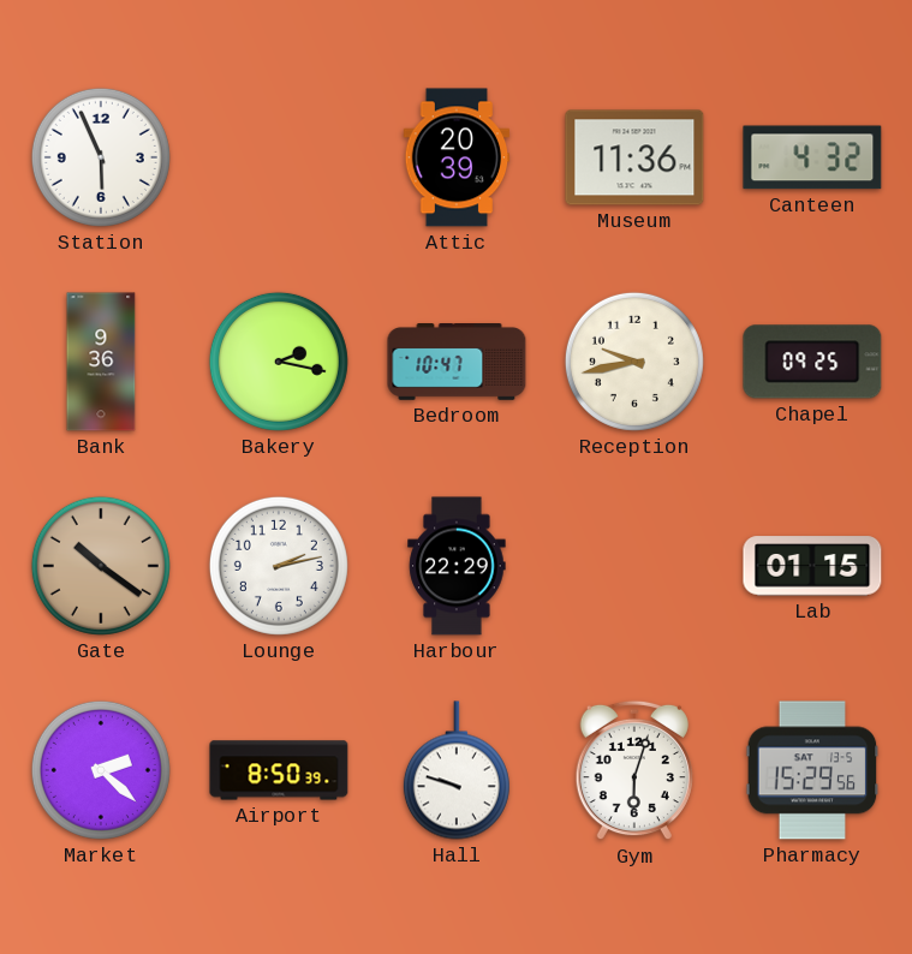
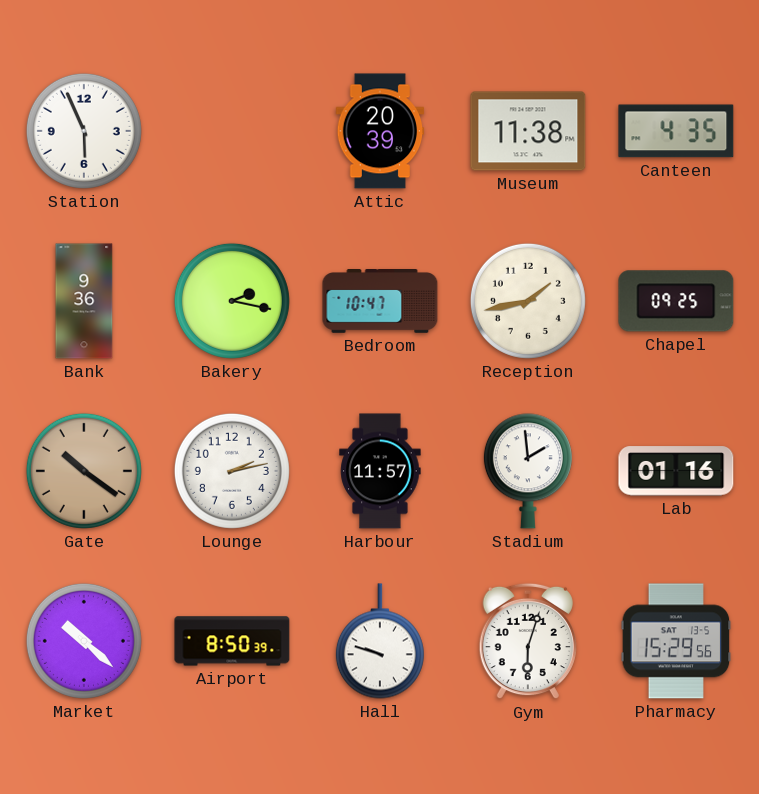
Museum: 11:36 -> 11:38 (528, 131)
Canteen: 4:32 -> 4:35 (676, 131)
Reception: 9:43 -> 1:43 (528, 301)
Harbour: 22:29 -> 11:57 (380, 471)
Stadium: none -> 1:59 (528, 471)
Lab: 01:15 -> 01:16 (676, 471)
Market: 2:22 -> 10:22 (84, 641)
